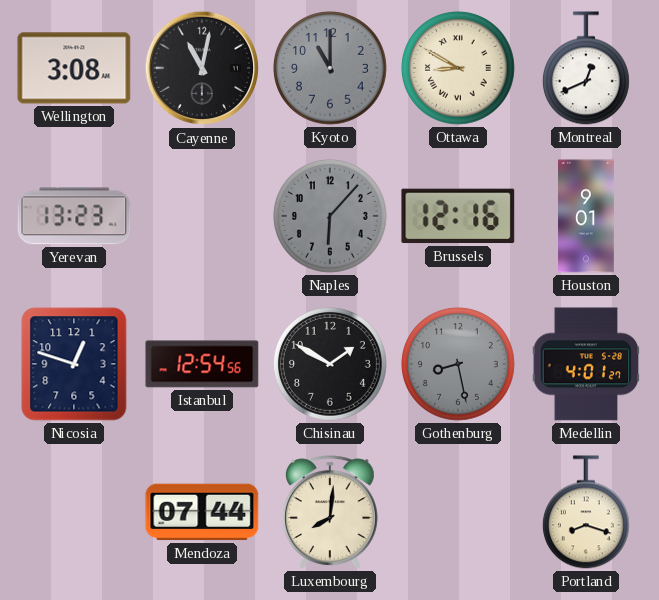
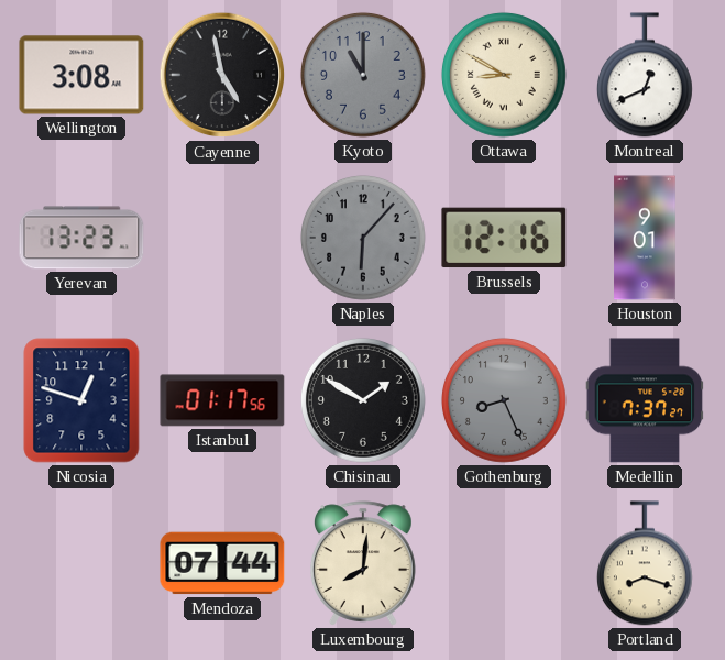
Cayenne: 11:02 -> 4:58 (222, 75)
Istanbul: 12:54 -> 01:17 (222, 400)
Gothenburg: 8:28 -> 8:26 (504, 400)
Medellin: 4:01 -> 7:37 (645, 400)
